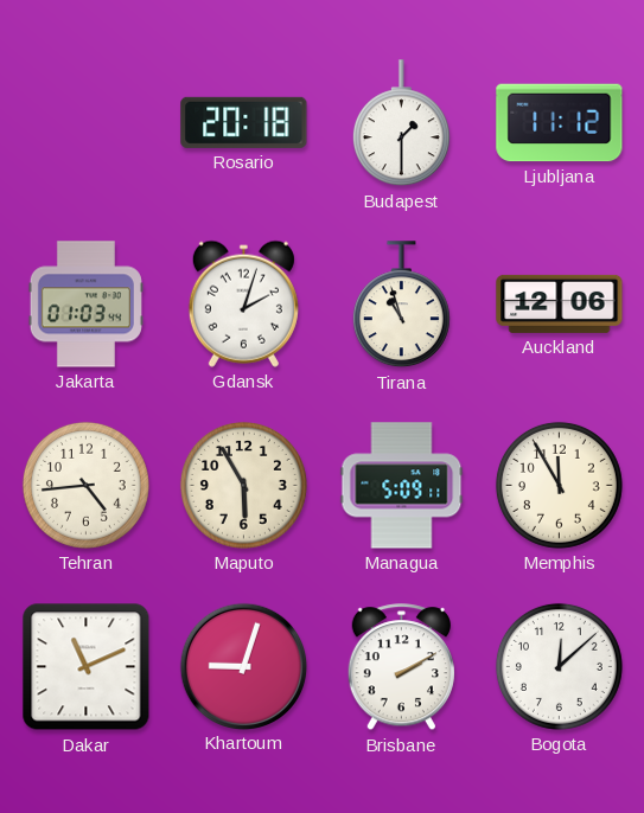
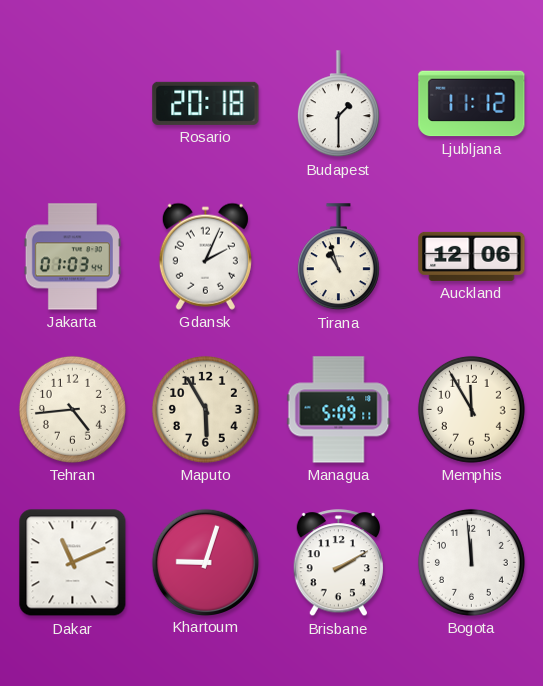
Gdansk: 2:03 -> 2:04 (205, 256)
Bogota: 12:08 -> 11:59 (471, 562)
